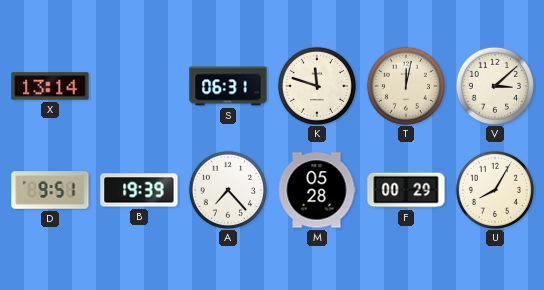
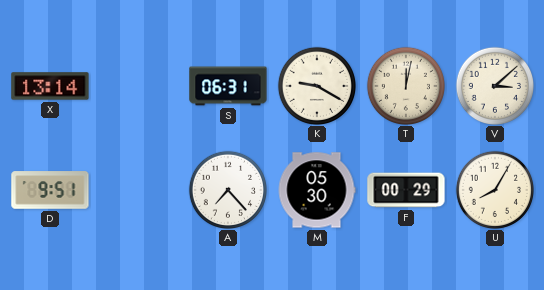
K: 11:48 -> 9:20 (316, 85)
B: 19:39 -> none (139, 190)
M: 05:28 -> 05:30 (317, 190)
